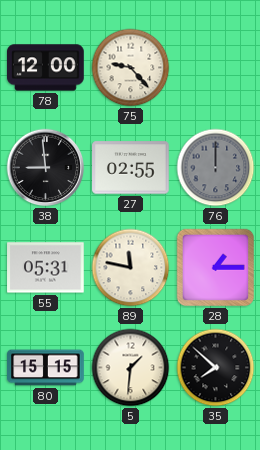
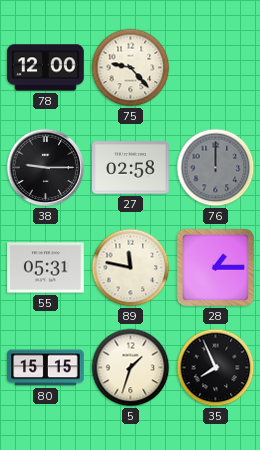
38: 8:59 -> 9:15 (46, 168)
27: 02:55 -> 02:58 (131, 168)
5: 1:31 -> 1:33 (131, 368)
35: 7:52 -> 7:56 (216, 368)
